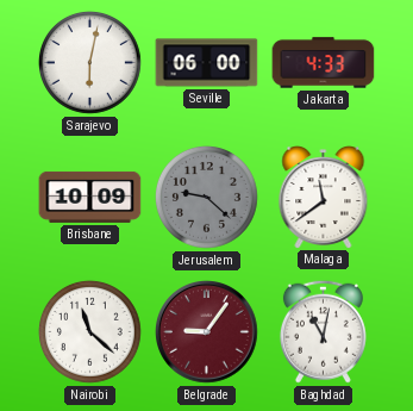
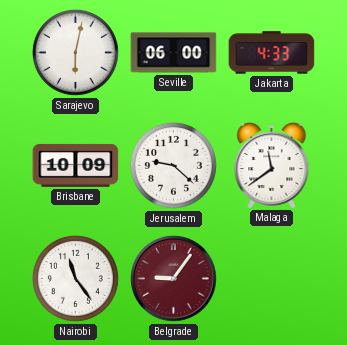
Jerusalem dial: grey -> white (173, 165)
Nairobi: 11:22 -> 11:24 (75, 278)
Baghdad: 11:02 -> none (323, 331)
